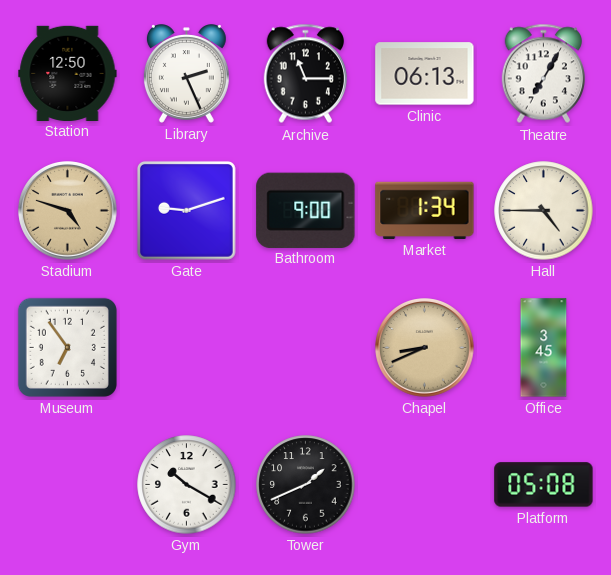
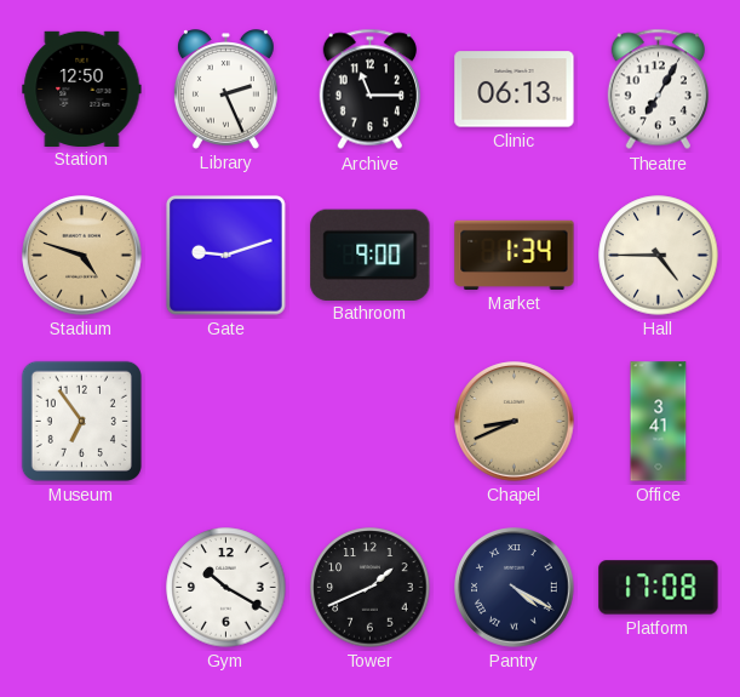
Office: 3:45 -> 3:41 (659, 422)
Pantry: none -> 4:20 (515, 588)
Platform: 05:08 -> 17:08 (659, 588)
